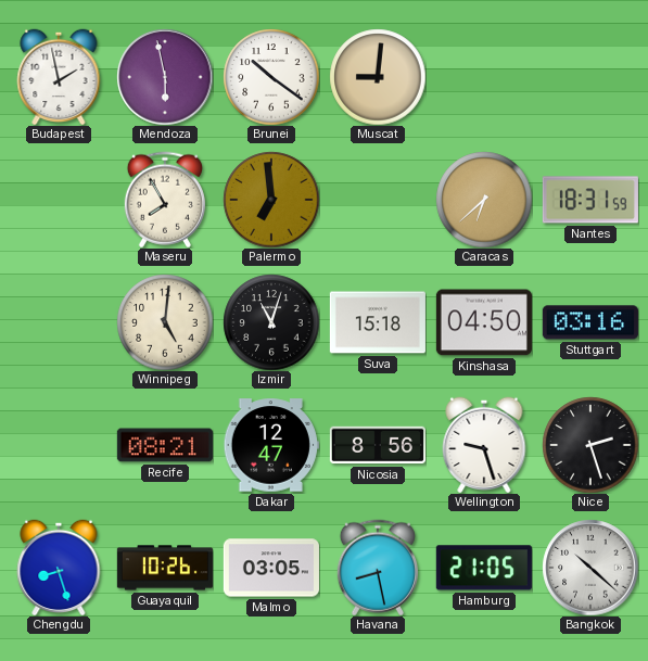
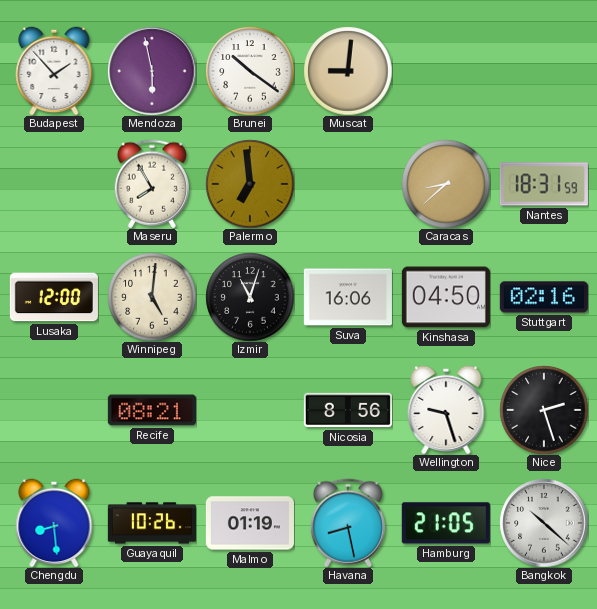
Budapest: 1:58 -> 1:53 (54, 71)
Caracas: 6:38 -> 8:38 (446, 184)
Lusaka: none -> 12:00 (54, 297)
Suva: 15:18 -> 16:06 (348, 297)
Stuttgart: 03:16 -> 02:16 (544, 297)
Dakar: 12:47 -> none (271, 445)
Chengdu: 8:27 -> 8:29 (54, 523)
Malmo: 03:05 -> 01:19 (250, 523)
